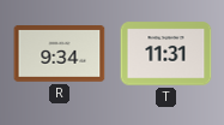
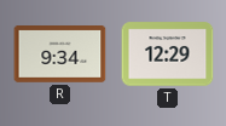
T: 11:31 -> 12:29 (168, 55)
